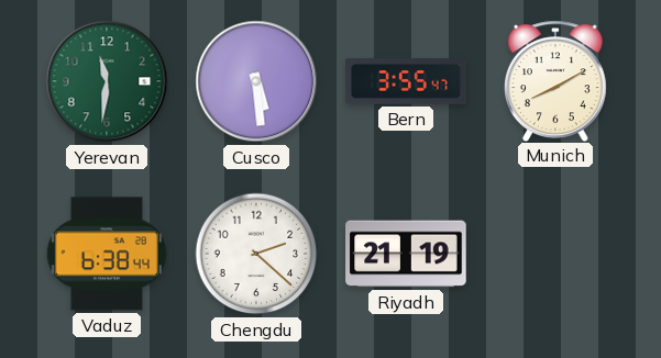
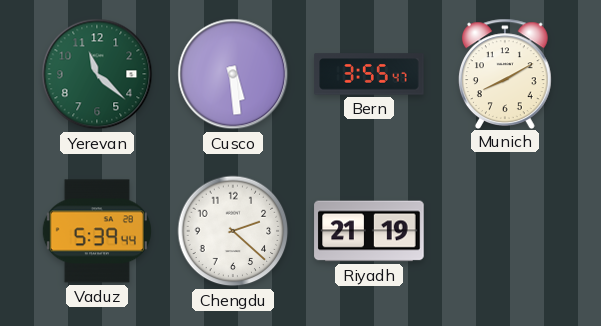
Yerevan: 11:31 -> 11:22 (97, 74)
Vaduz: 6:38 -> 5:39 (97, 231)
